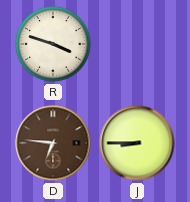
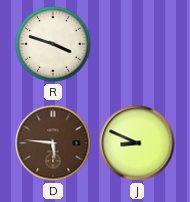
D: 6:46 -> 5:46 (53, 143)
J: 8:45 -> 8:49 (137, 143)
